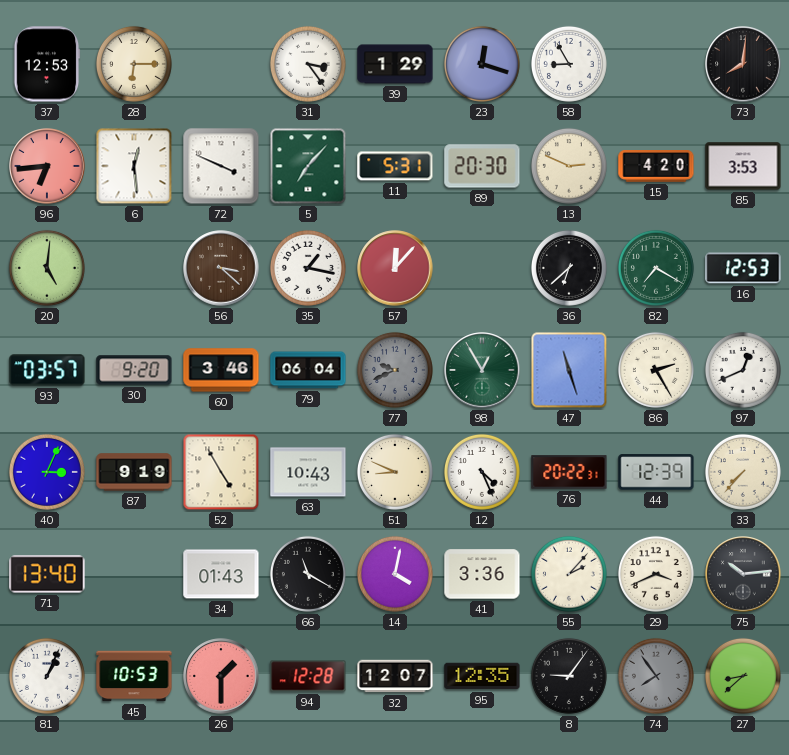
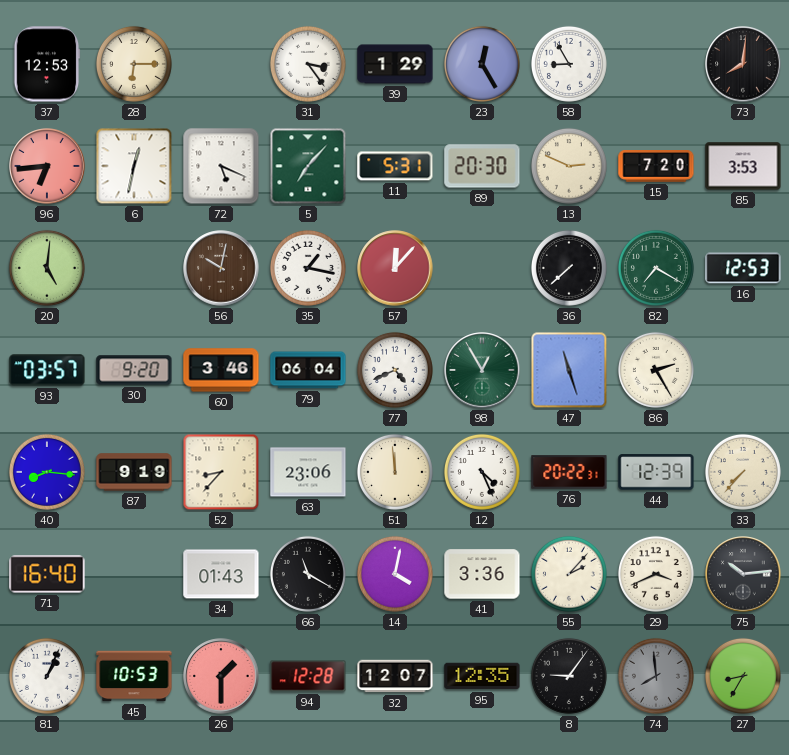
23: 12:18 -> 12:25 (482, 64)
6: 12:29 -> 12:32 (134, 166)
72: 3:49 -> 5:19 (221, 166)
15: 4:20 -> 7:20 (656, 166)
56: 3:22 -> 10:02 (221, 268)
36: 6:38 -> 7:38 (569, 268)
77: 9:41 -> 4:41 (395, 370)
77 dial: grey -> white (395, 370)
97: 12:41 -> none (743, 370)
40: 3:04 -> 8:16 (47, 472)
52: 4:55 -> 8:37 (221, 472)
63: 10:43 -> 23:06 (308, 472)
51: 8:49 -> 11:59 (395, 472)
71: 13:40 -> 16:40 (47, 574)
74: 7:54 -> 7:59 (656, 676)
27: 8:38 -> 8:35 (743, 676)
